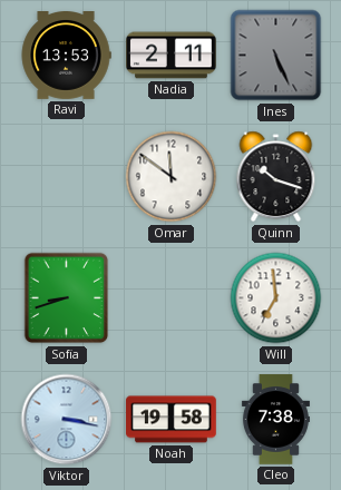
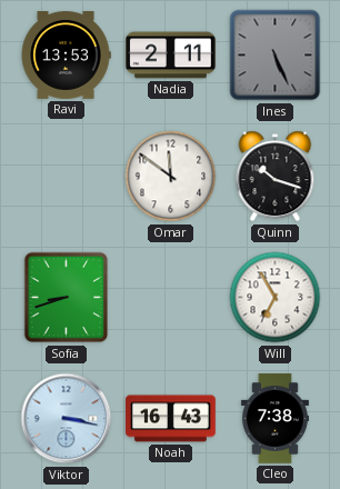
Will: 6:59 -> 6:55 (276, 298)
Noah: 19:58 -> 16:43 (171, 419)
